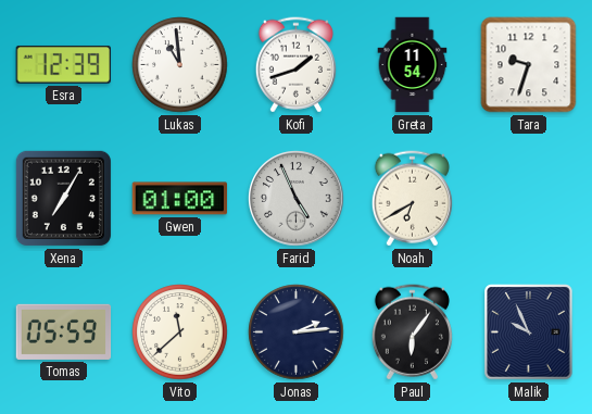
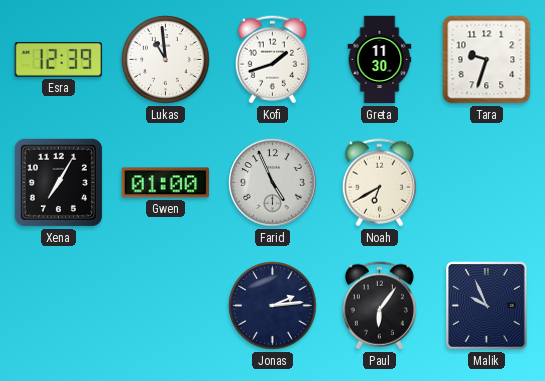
Greta: 11:54 -> 11:30 (380, 60)
Tomas: 05:59 -> none (64, 331)
Vito: 11:38 -> none (180, 333)
